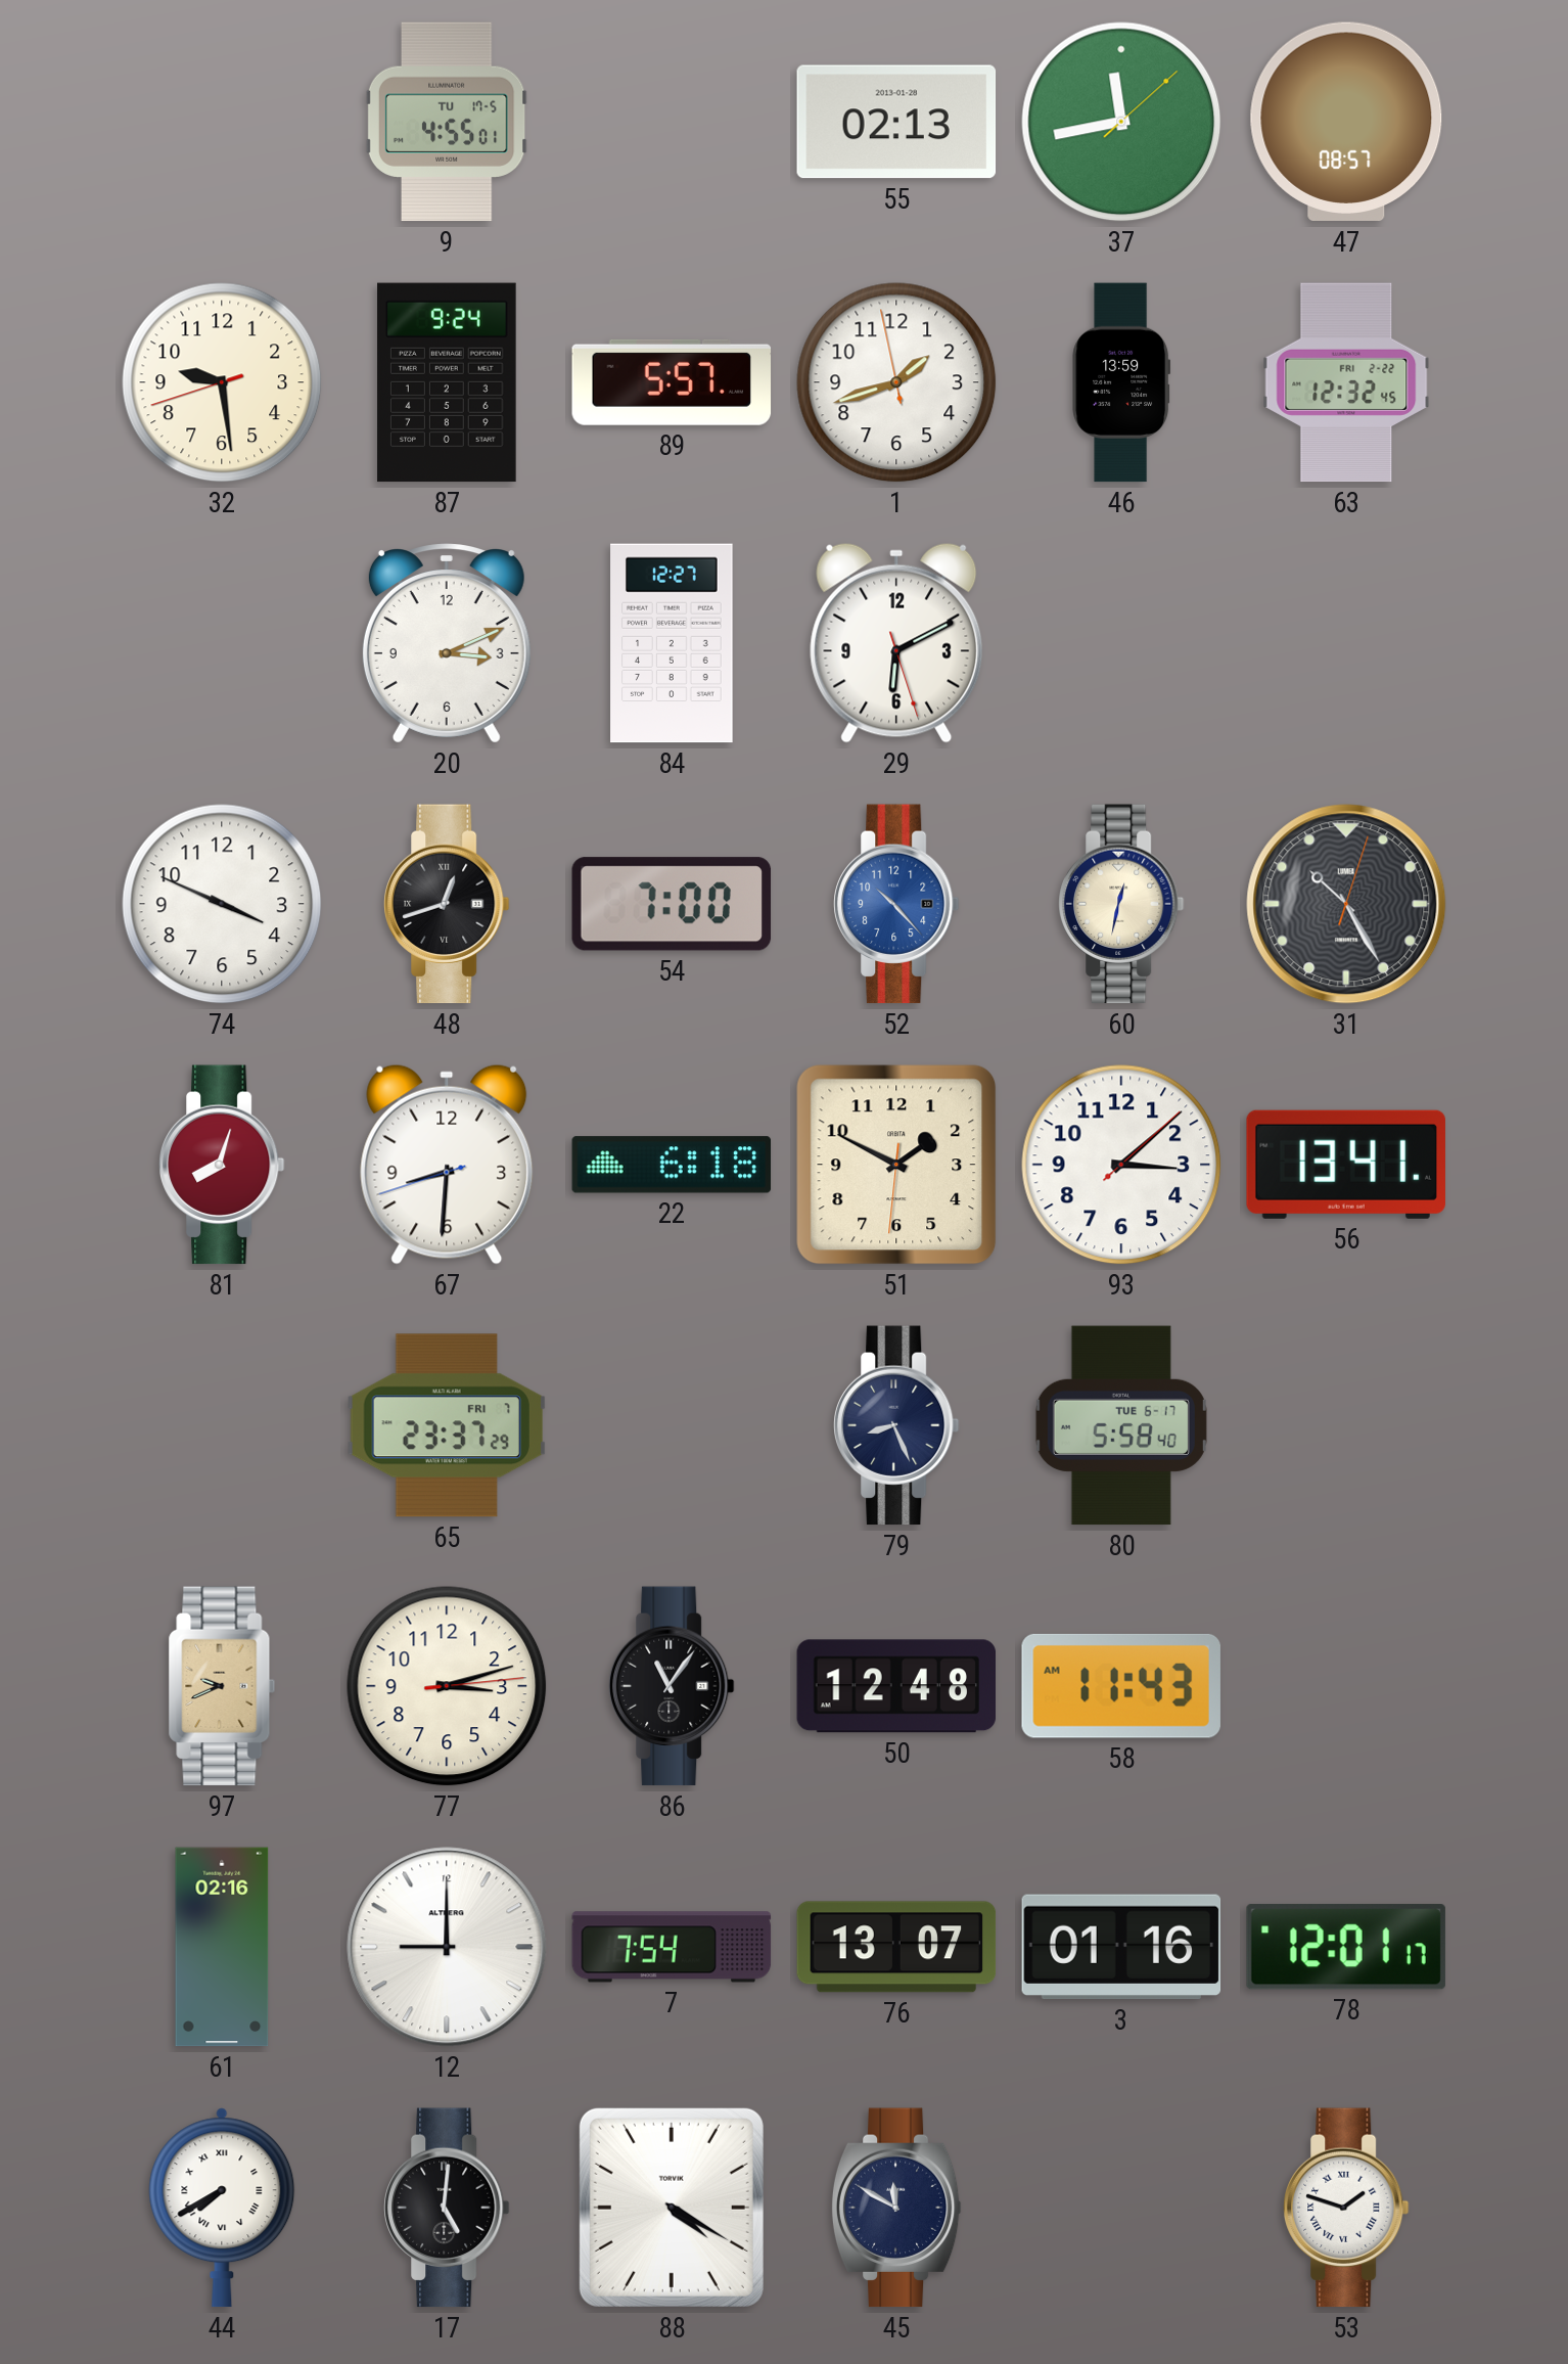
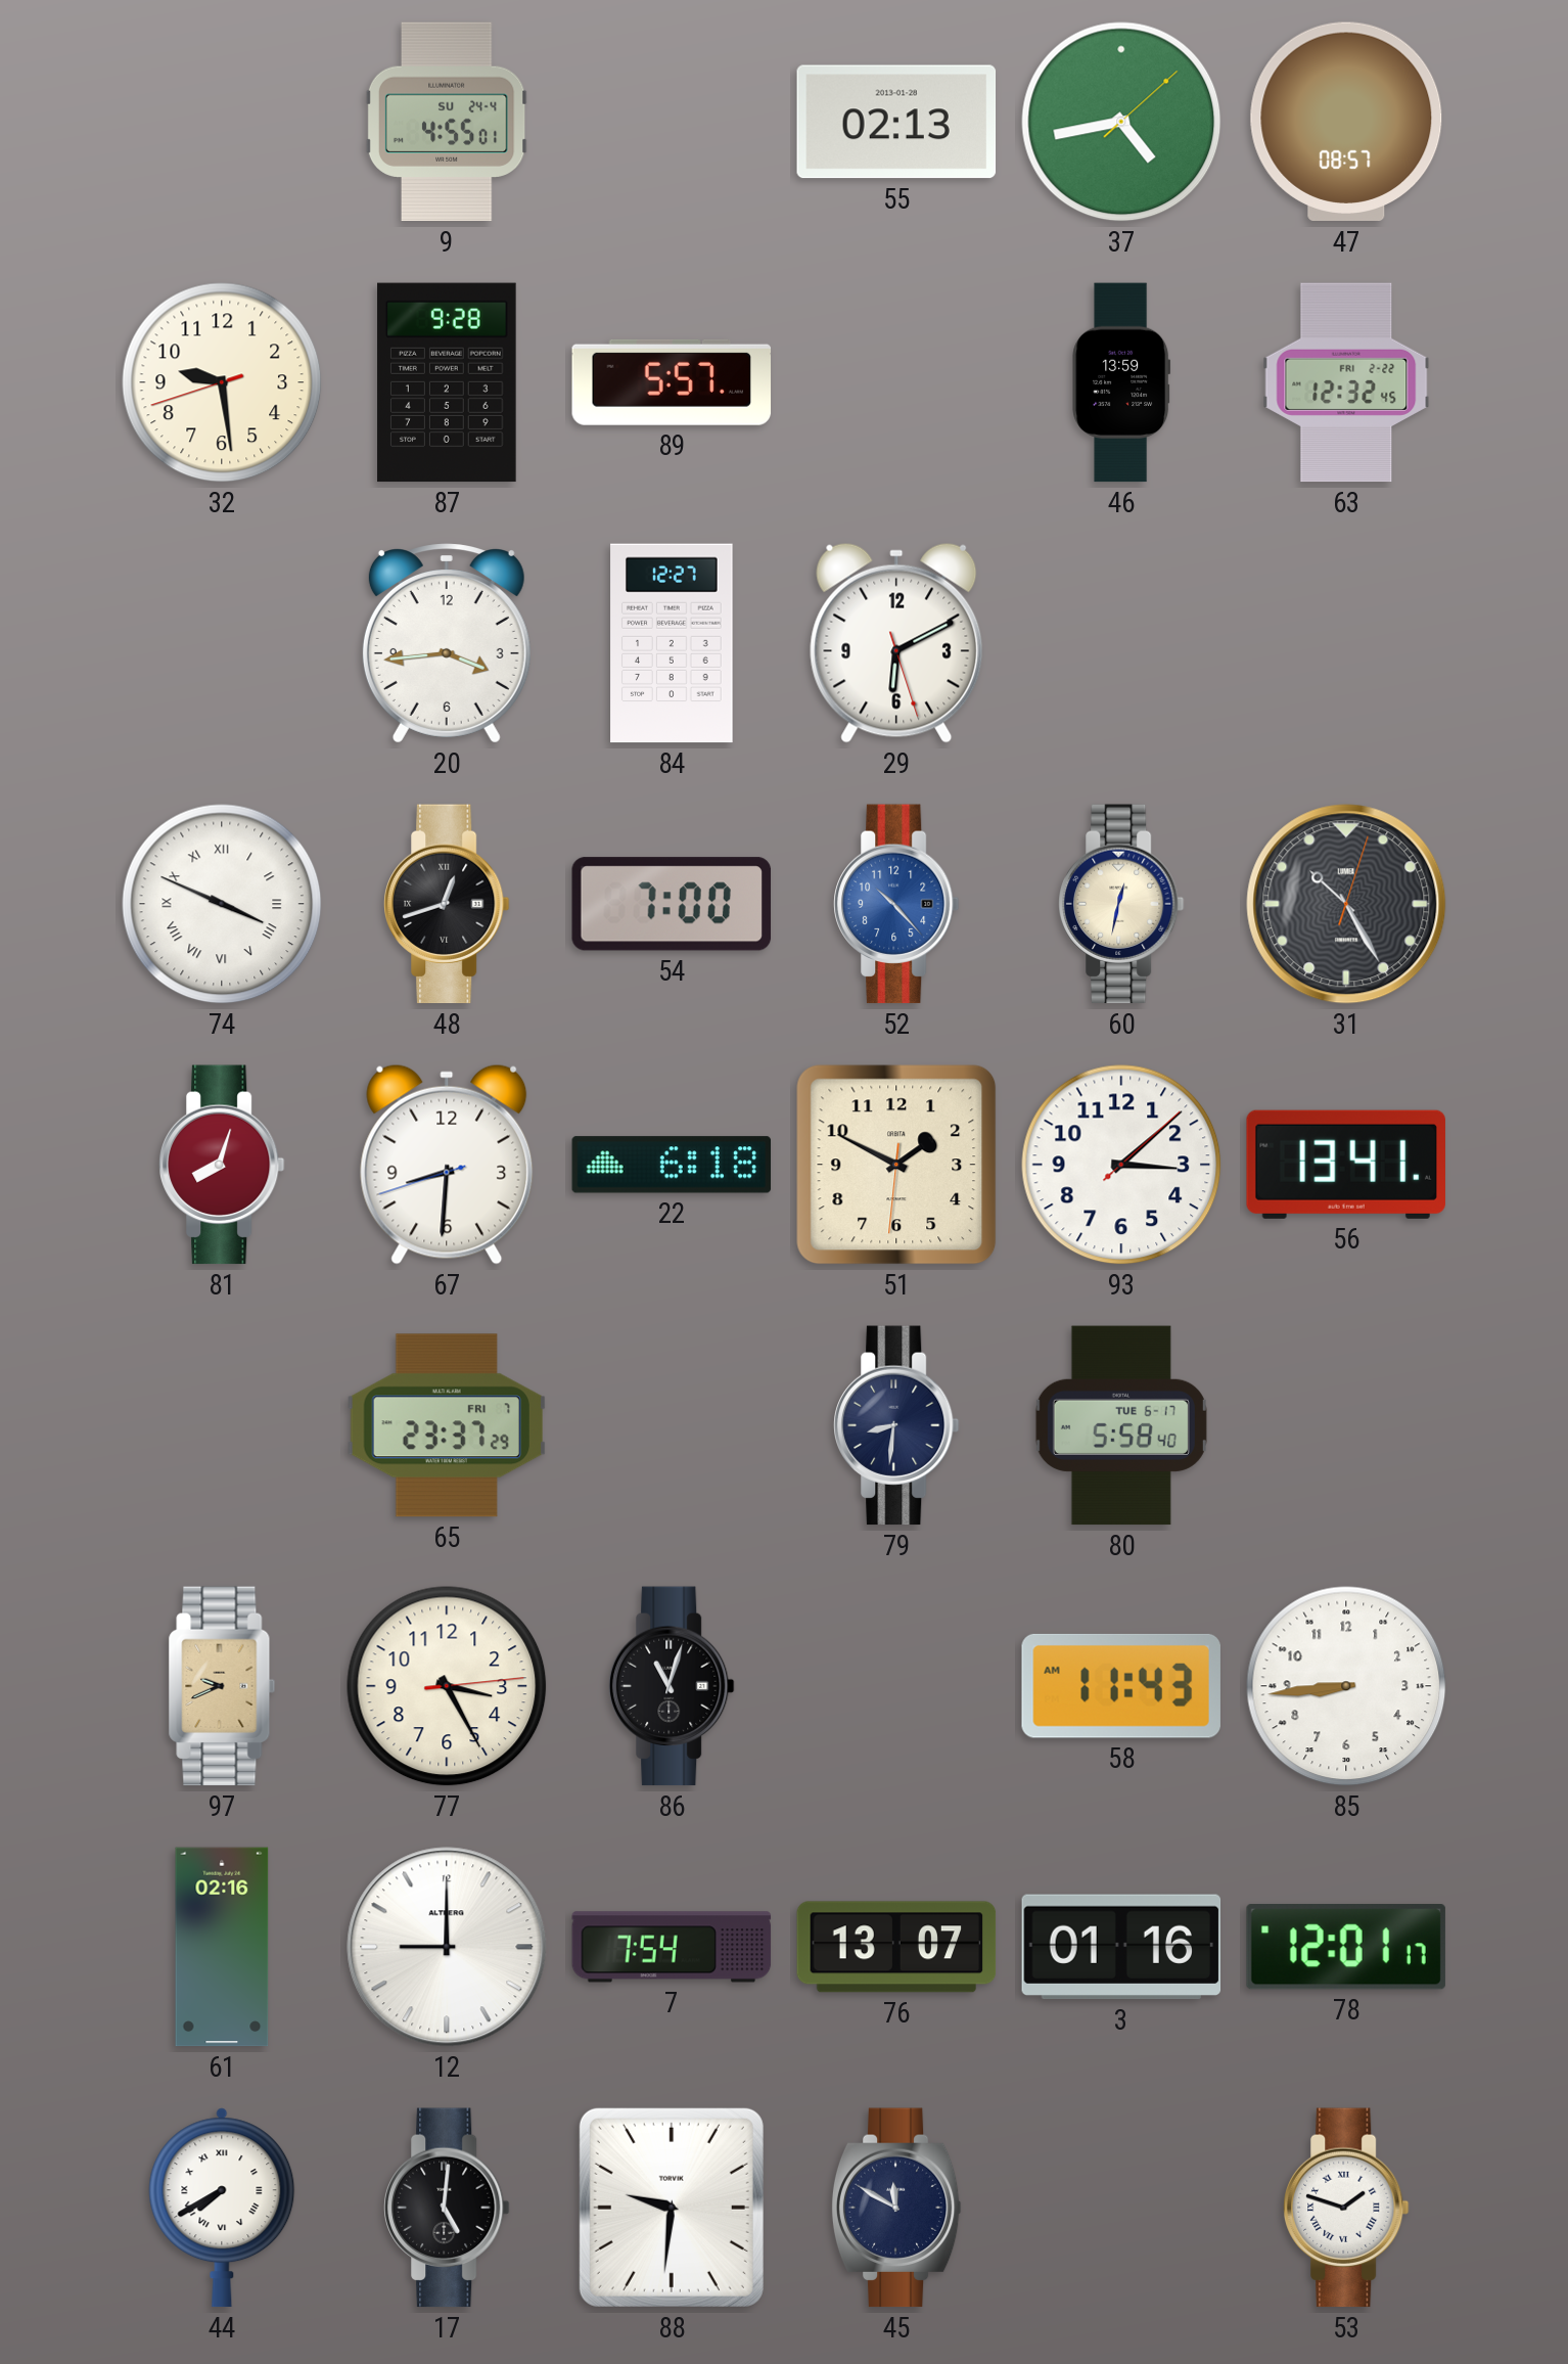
9 date: TU 17-5 -> SU 24-4 (447, 122)
37: 11:43 -> 4:43 (1121, 122)
87: 9:24 -> 9:28 (447, 382)
1: 1:41 -> none (896, 382)
20: 3:11 -> 3:44 (447, 643)
74 numerals: Arabic -> Roman (222, 904)
79: 8:26 -> 8:31 (897, 1425)
77: 3:12 -> 3:25 (447, 1686)
86: 11:06 -> 11:03 (673, 1686)
50: 12:48 -> none (896, 1686)
85: none -> 8:44 (1346, 1686)
88: 4:20 -> 9:31 (672, 2208)
